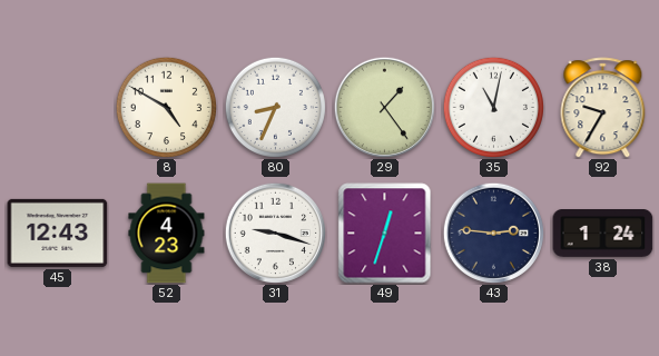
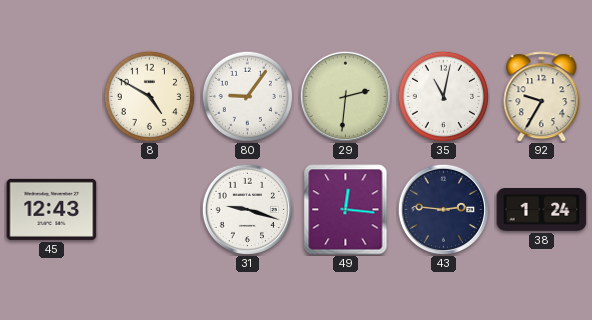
80: 8:34 -> 9:06 (247, 96)
29: 1:24 -> 2:31 (345, 96)
52: 4:23 -> none (167, 234)
49: 12:33 -> 12:16 (346, 210)
